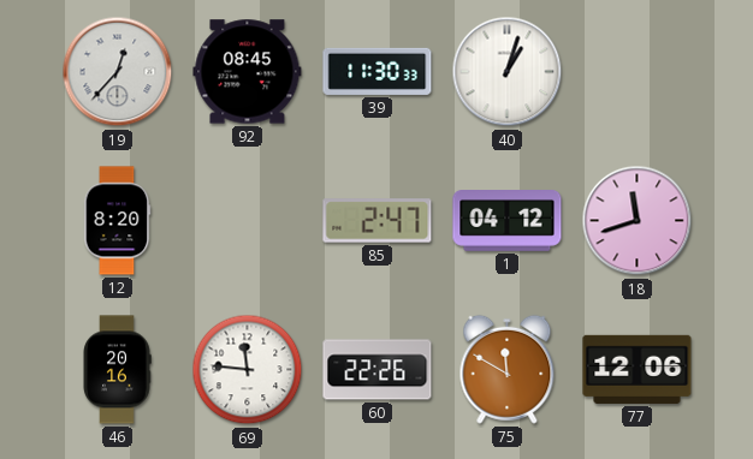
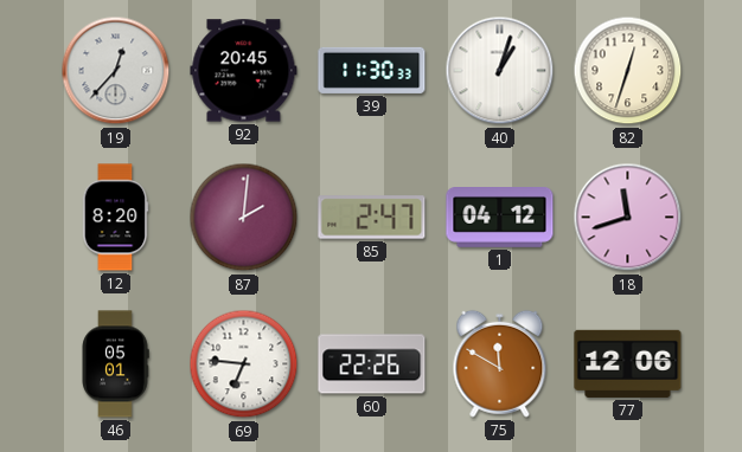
92: 08:45 -> 20:45 (244, 71)
82: none -> 12:33 (628, 71)
87: none -> 2:01 (244, 218)
46: 20:16 -> 05:01 (115, 364)
69: 11:46 -> 6:46 (244, 364)
